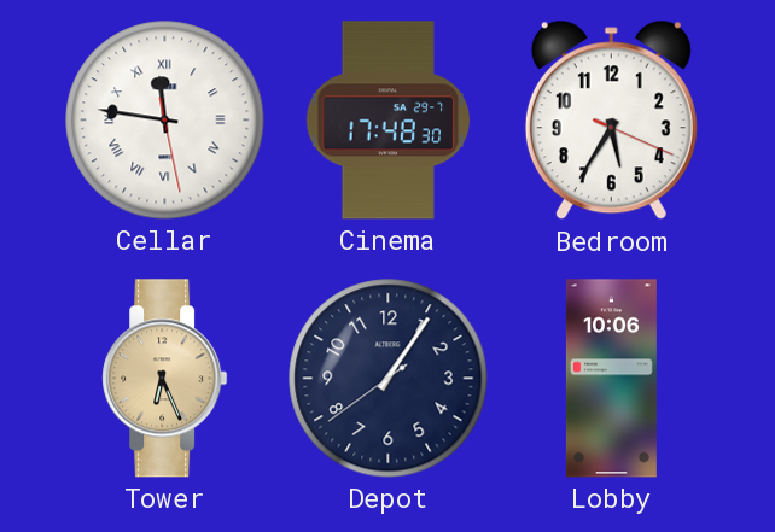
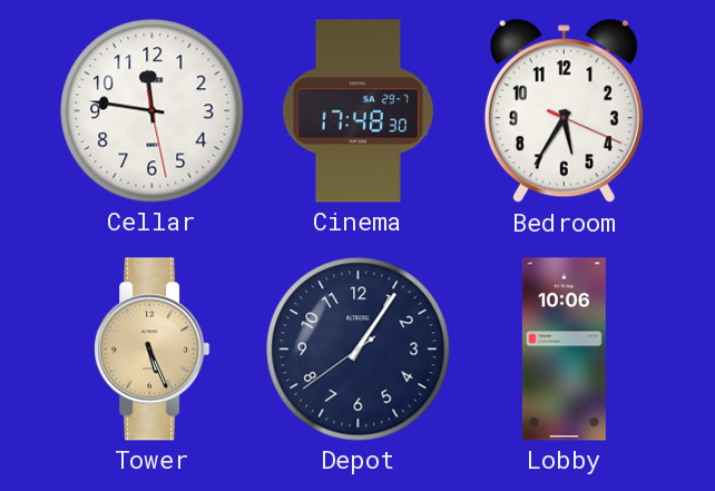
Cellar numerals: Roman -> Arabic (153, 111)
Tower: 6:26 -> 5:26 (153, 350)
